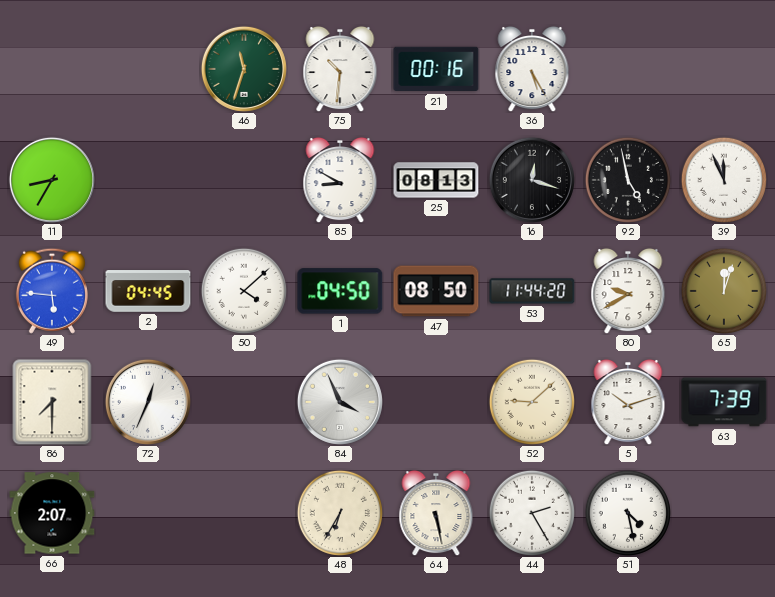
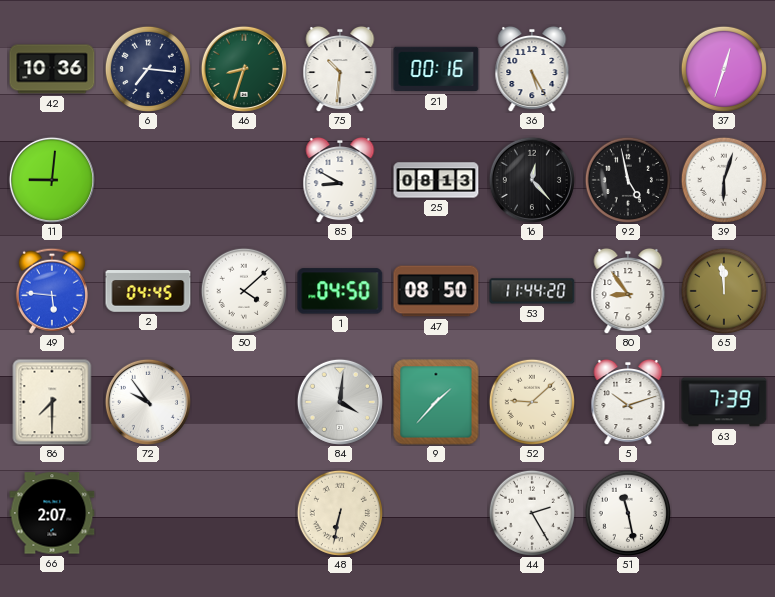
42: none -> 10:36 (52, 69)
6: none -> 7:16 (147, 68)
46: 11:33 -> 8:33 (244, 69)
37: none -> 12:33 (723, 68)
11: 8:35 -> 9:01 (52, 180)
16: 12:18 -> 12:23 (532, 180)
39: 11:56 -> 6:03 (723, 179)
80: 9:40 -> 8:54 (628, 291)
65: 12:03 -> 11:59 (723, 290)
72: 12:34 -> 9:54 (148, 402)
84: 3:56 -> 4:01 (340, 402)
9: none -> 1:37 (436, 402)
48: 6:35 -> 6:32 (339, 512)
64: 5:28 -> none (436, 513)
51: 4:28 -> 11:28 (627, 512)
